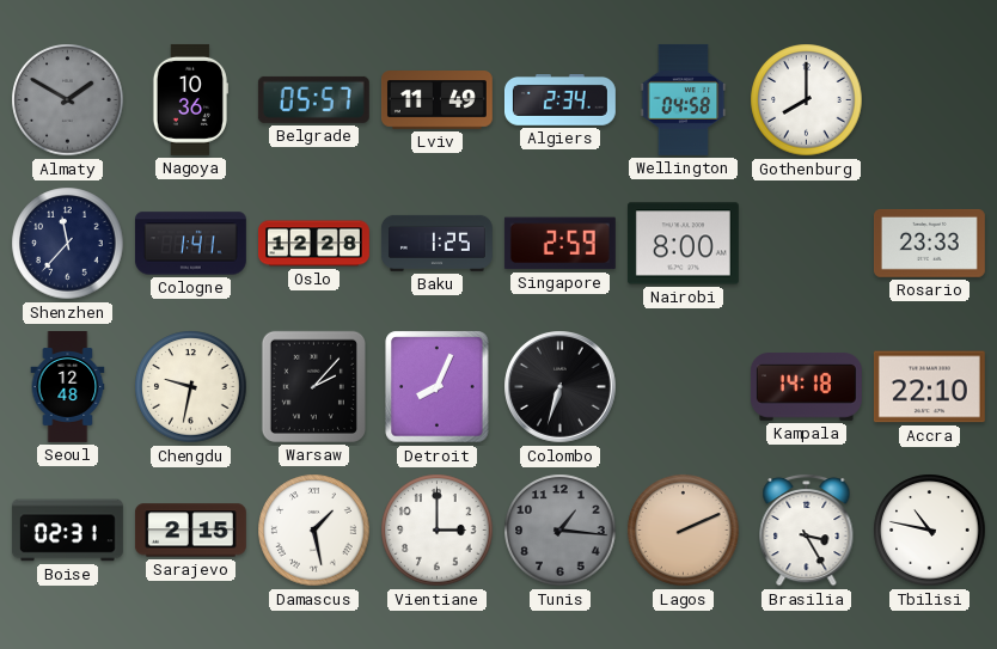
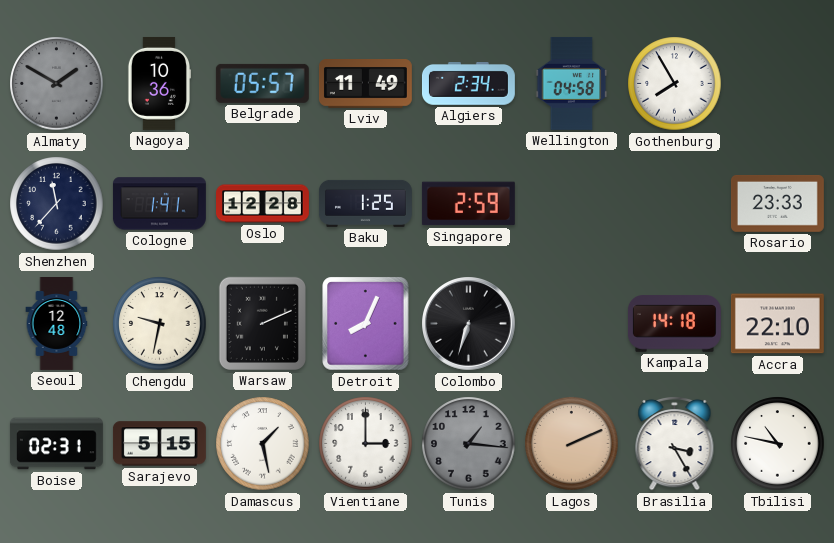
Gothenburg: 8:00 -> 7:55 (675, 84)
Nairobi: 8:00 -> none (683, 244)
Warsaw: 2:07 -> 2:11 (262, 323)
Sarajevo: 2:15 -> 5:15 (159, 444)
